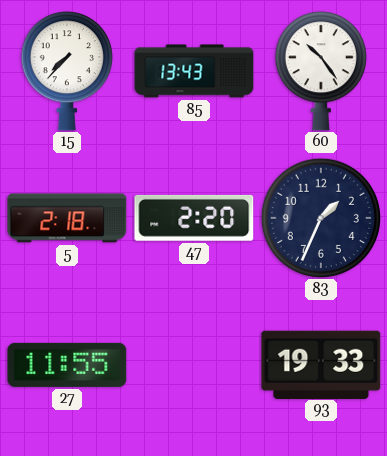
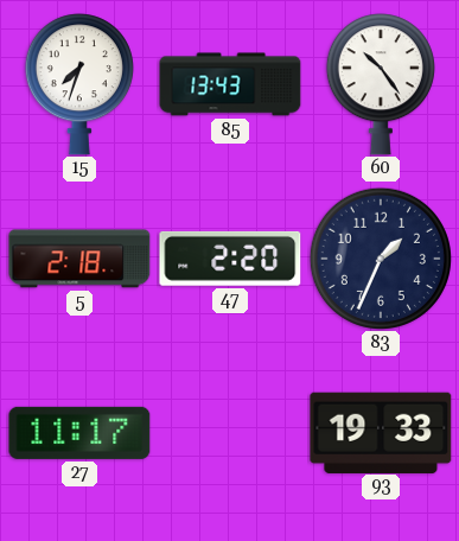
15: 7:37 -> 7:33 (79, 84)
27: 11:55 -> 11:17 (79, 433)
